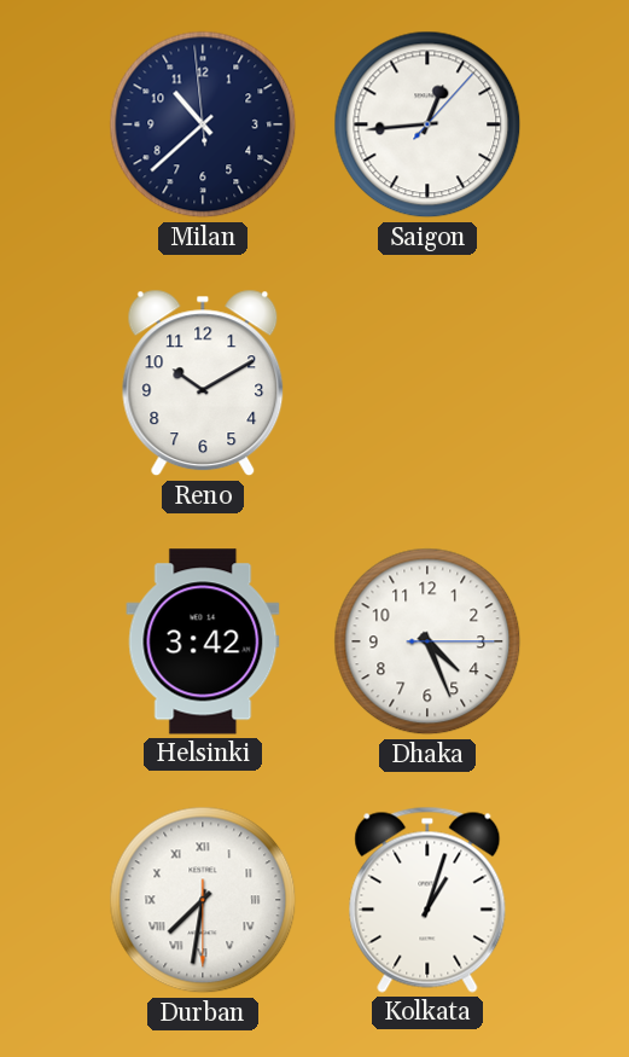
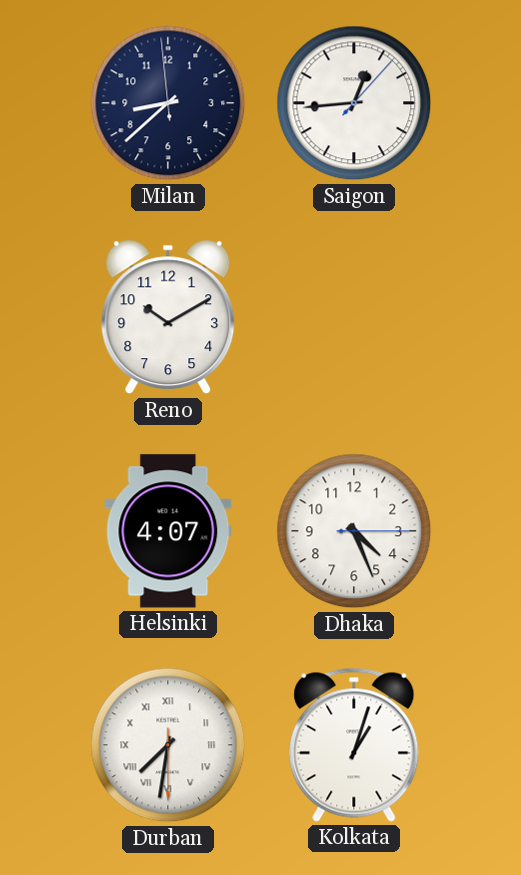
Milan: 10:37 -> 8:37 (168, 103)
Helsinki: 3:42 -> 4:07 (168, 531)
